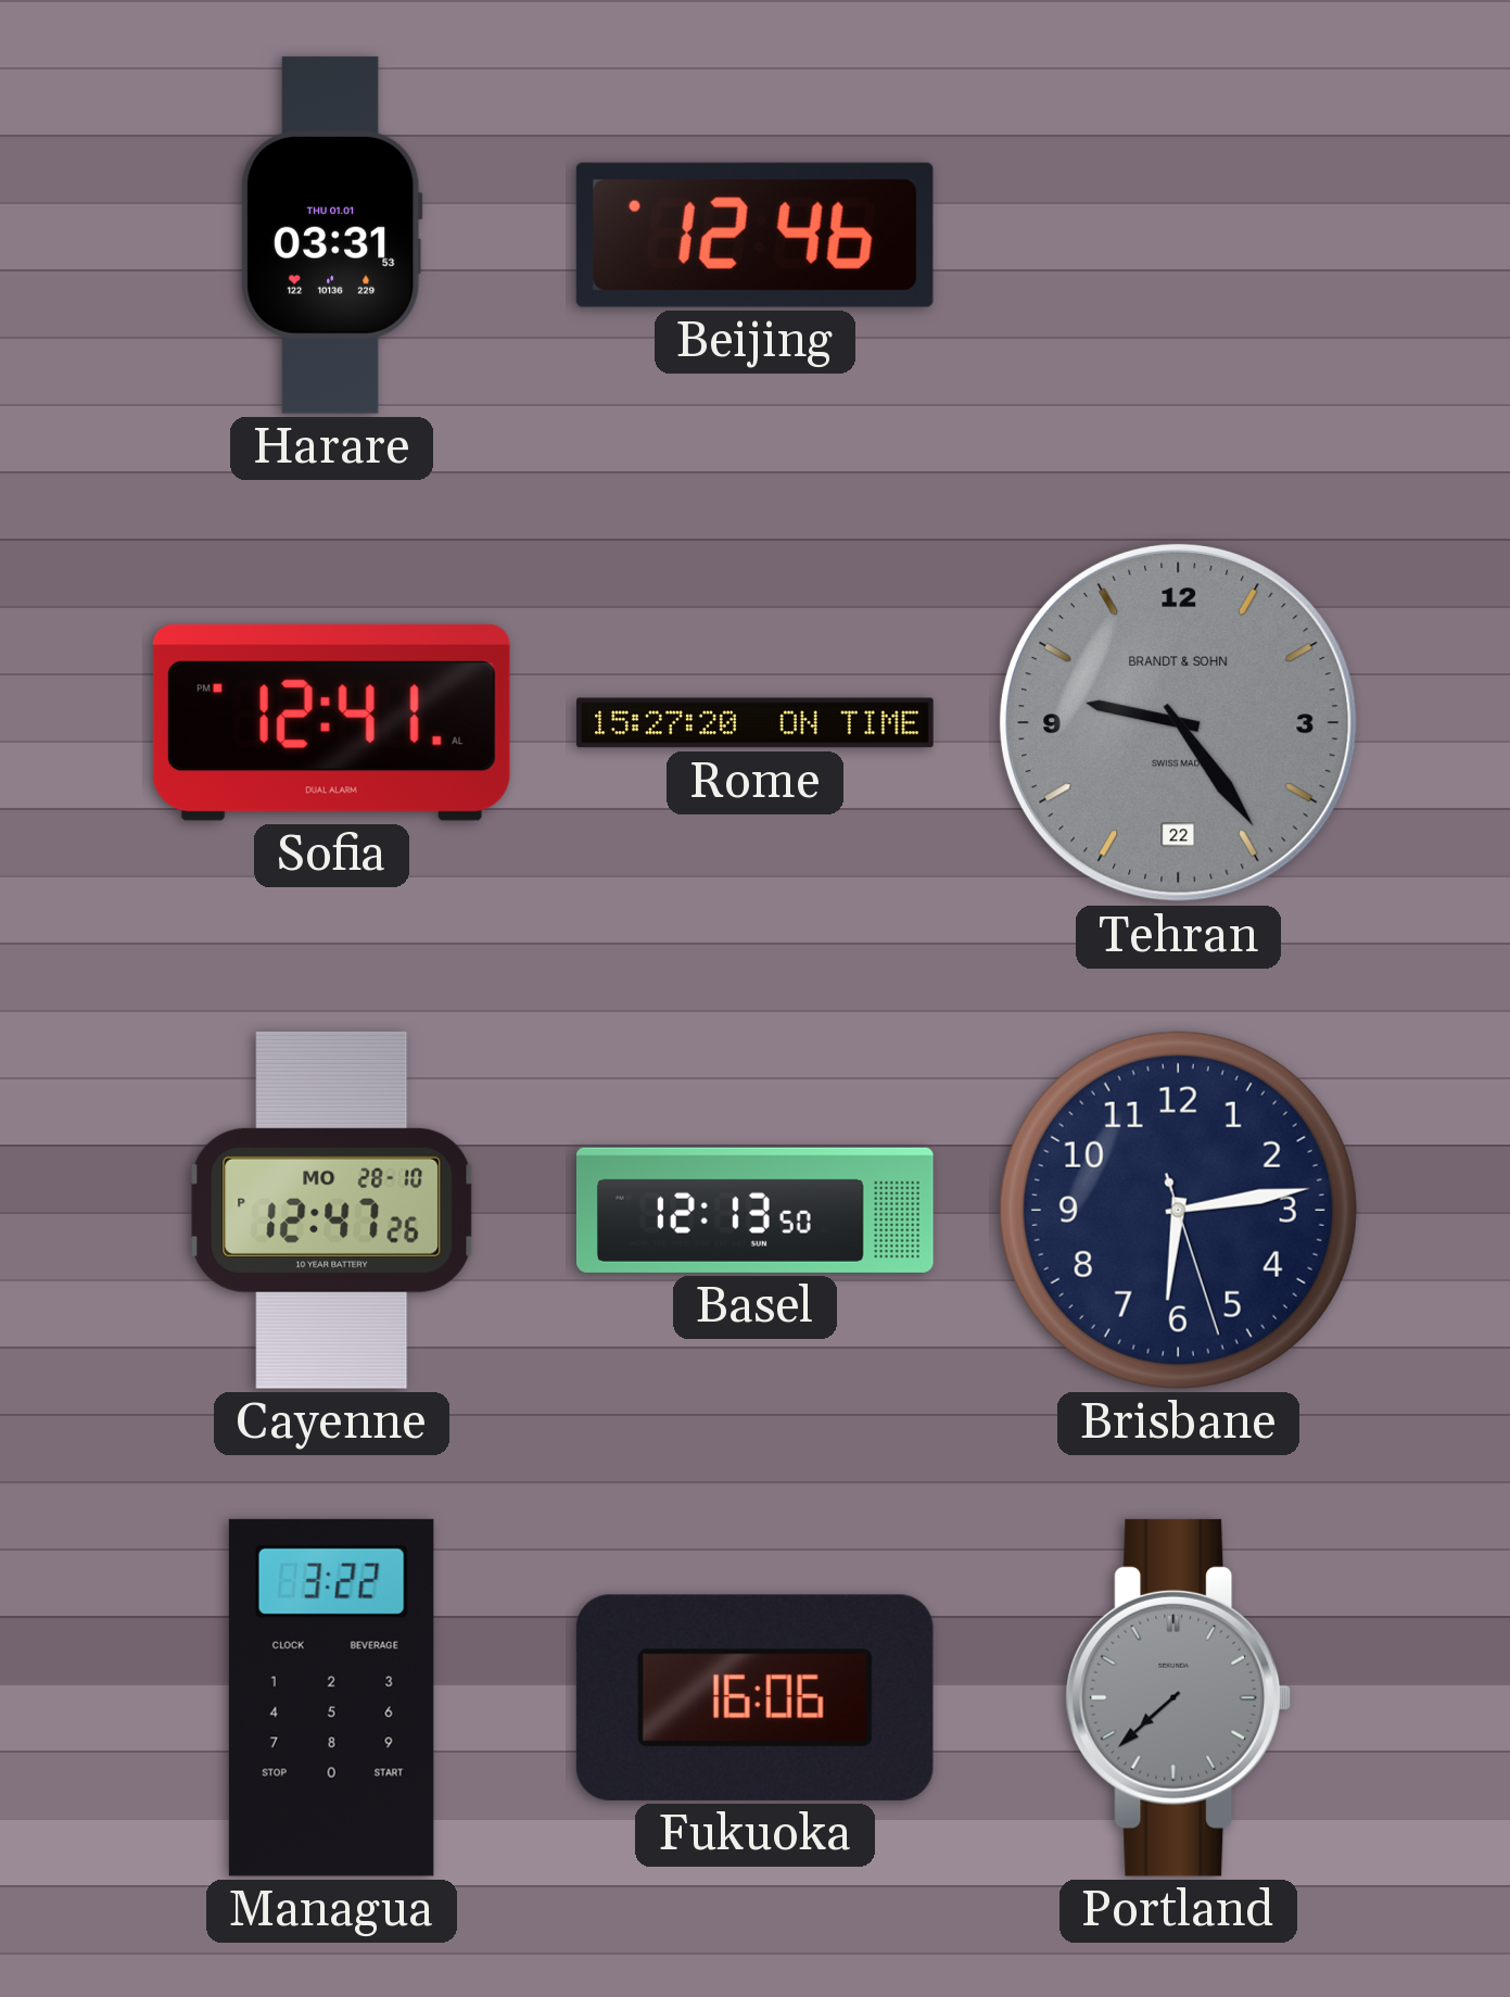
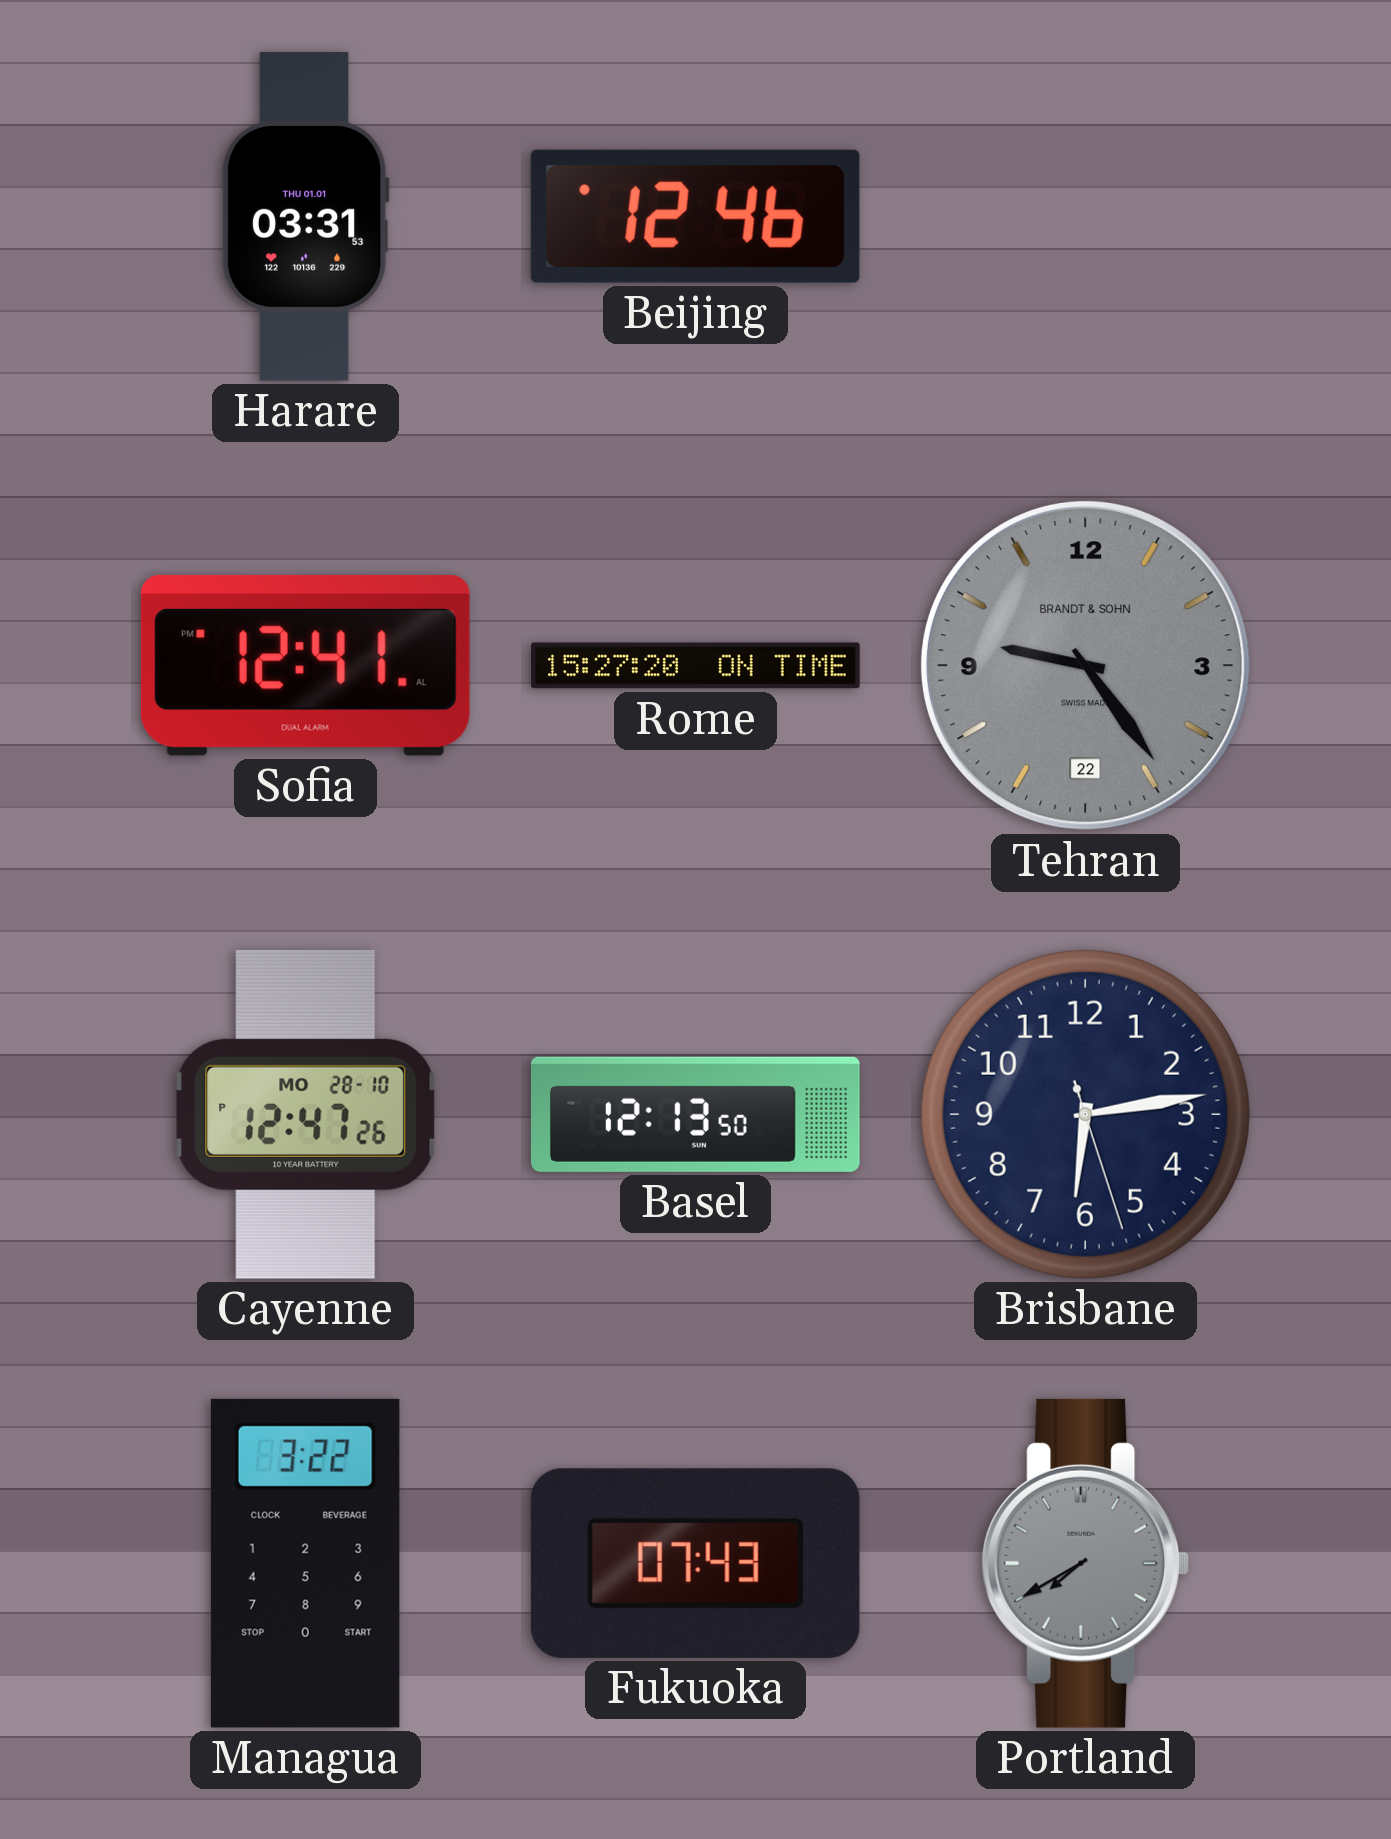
Fukuoka: 16:06 -> 07:43 (695, 1563)
Portland: 7:38 -> 7:40 (1086, 1563)
